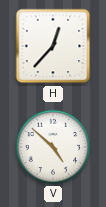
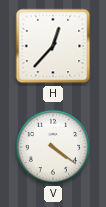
V: 4:52 -> 4:21 (53, 147)
